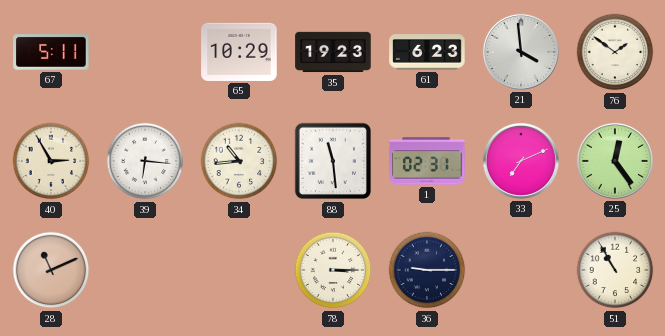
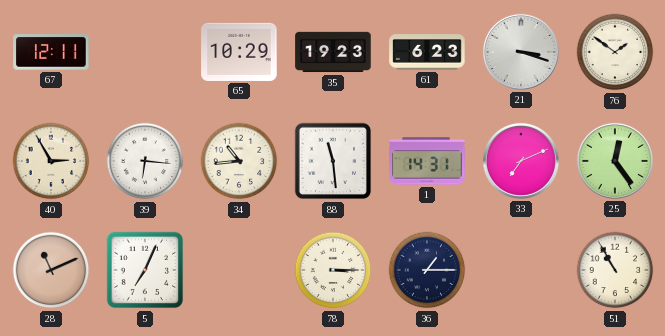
67: 5:11 -> 12:11 (51, 52)
21: 3:59 -> 3:18 (521, 52)
1: 02:31 -> 14:31 (427, 161)
5: none -> 7:04 (145, 270)
36: 9:15 -> 1:15 (427, 270)
